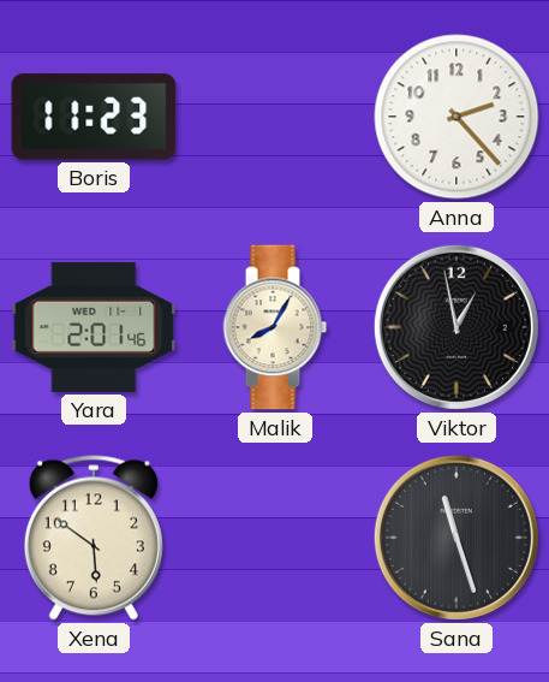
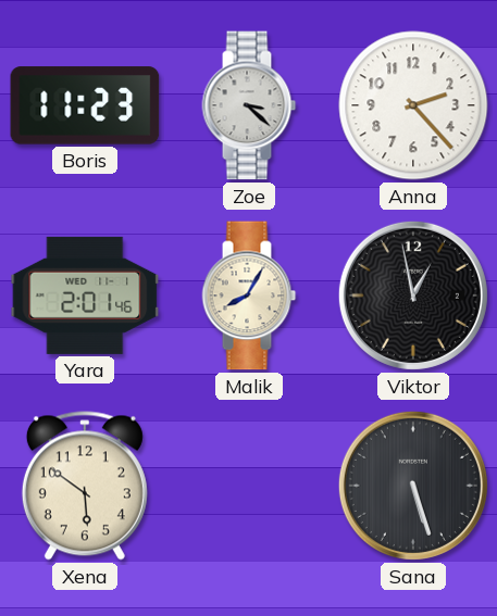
Zoe: none -> 3:22 (249, 105)
Sana: 11:27 -> 5:27 (413, 486)
